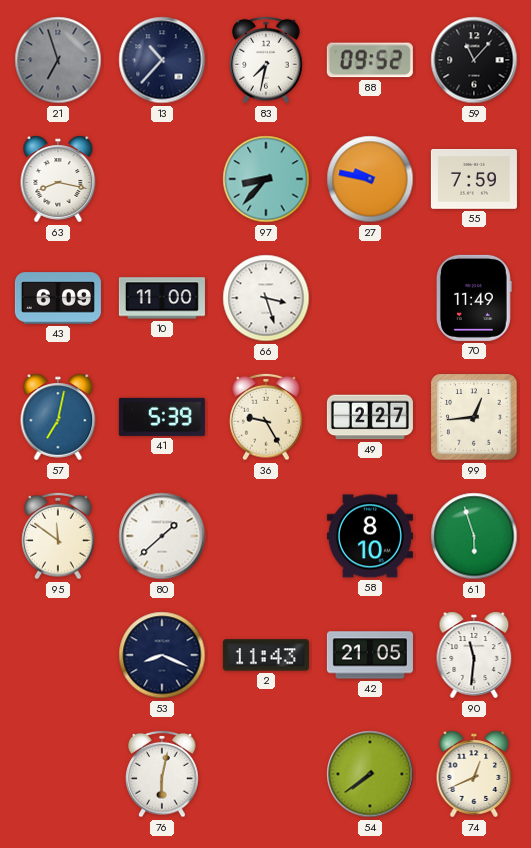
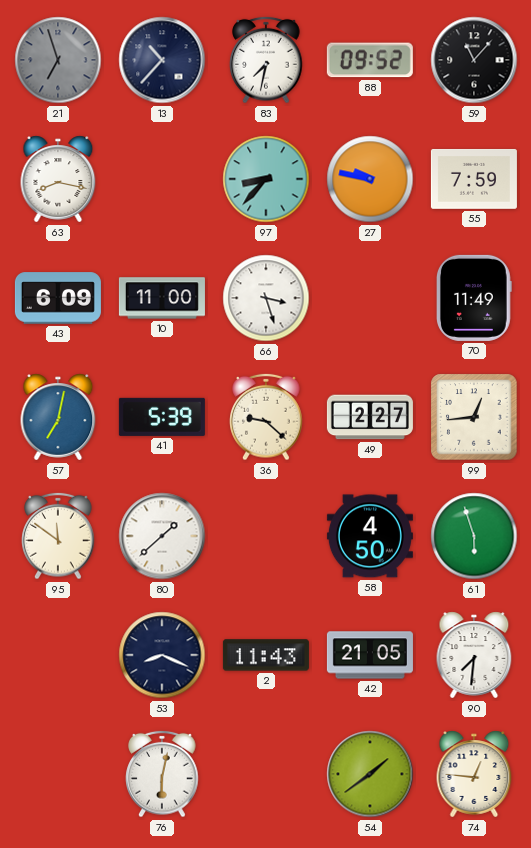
36: 9:25 -> 9:22 (266, 417)
58: 8:10 -> 4:50 (370, 536)
90: 11:31 -> 7:31 (474, 655)
54: 7:39 -> 1:39 (370, 774)
74: 12:41 -> 12:46 (474, 774)
